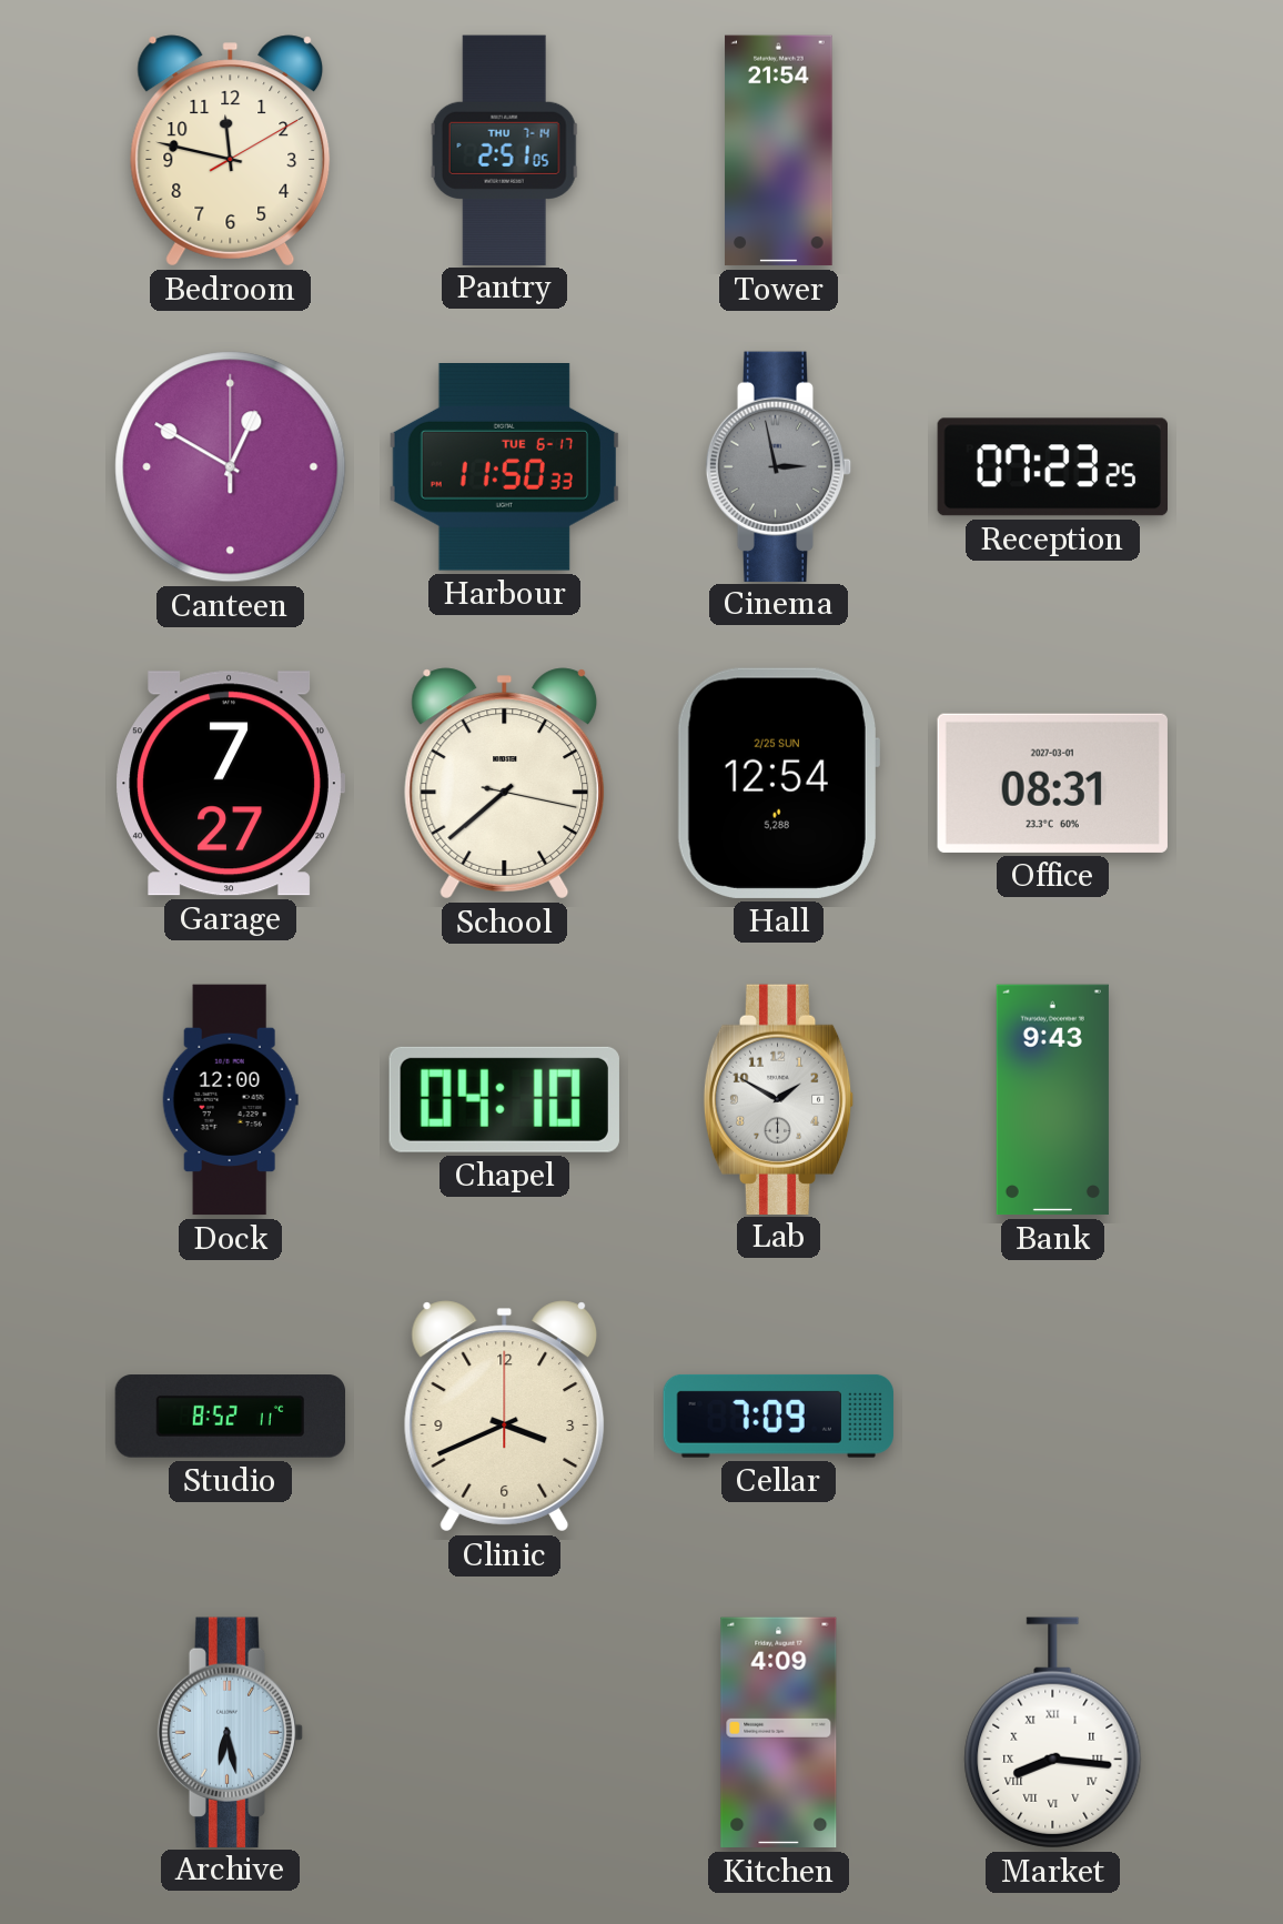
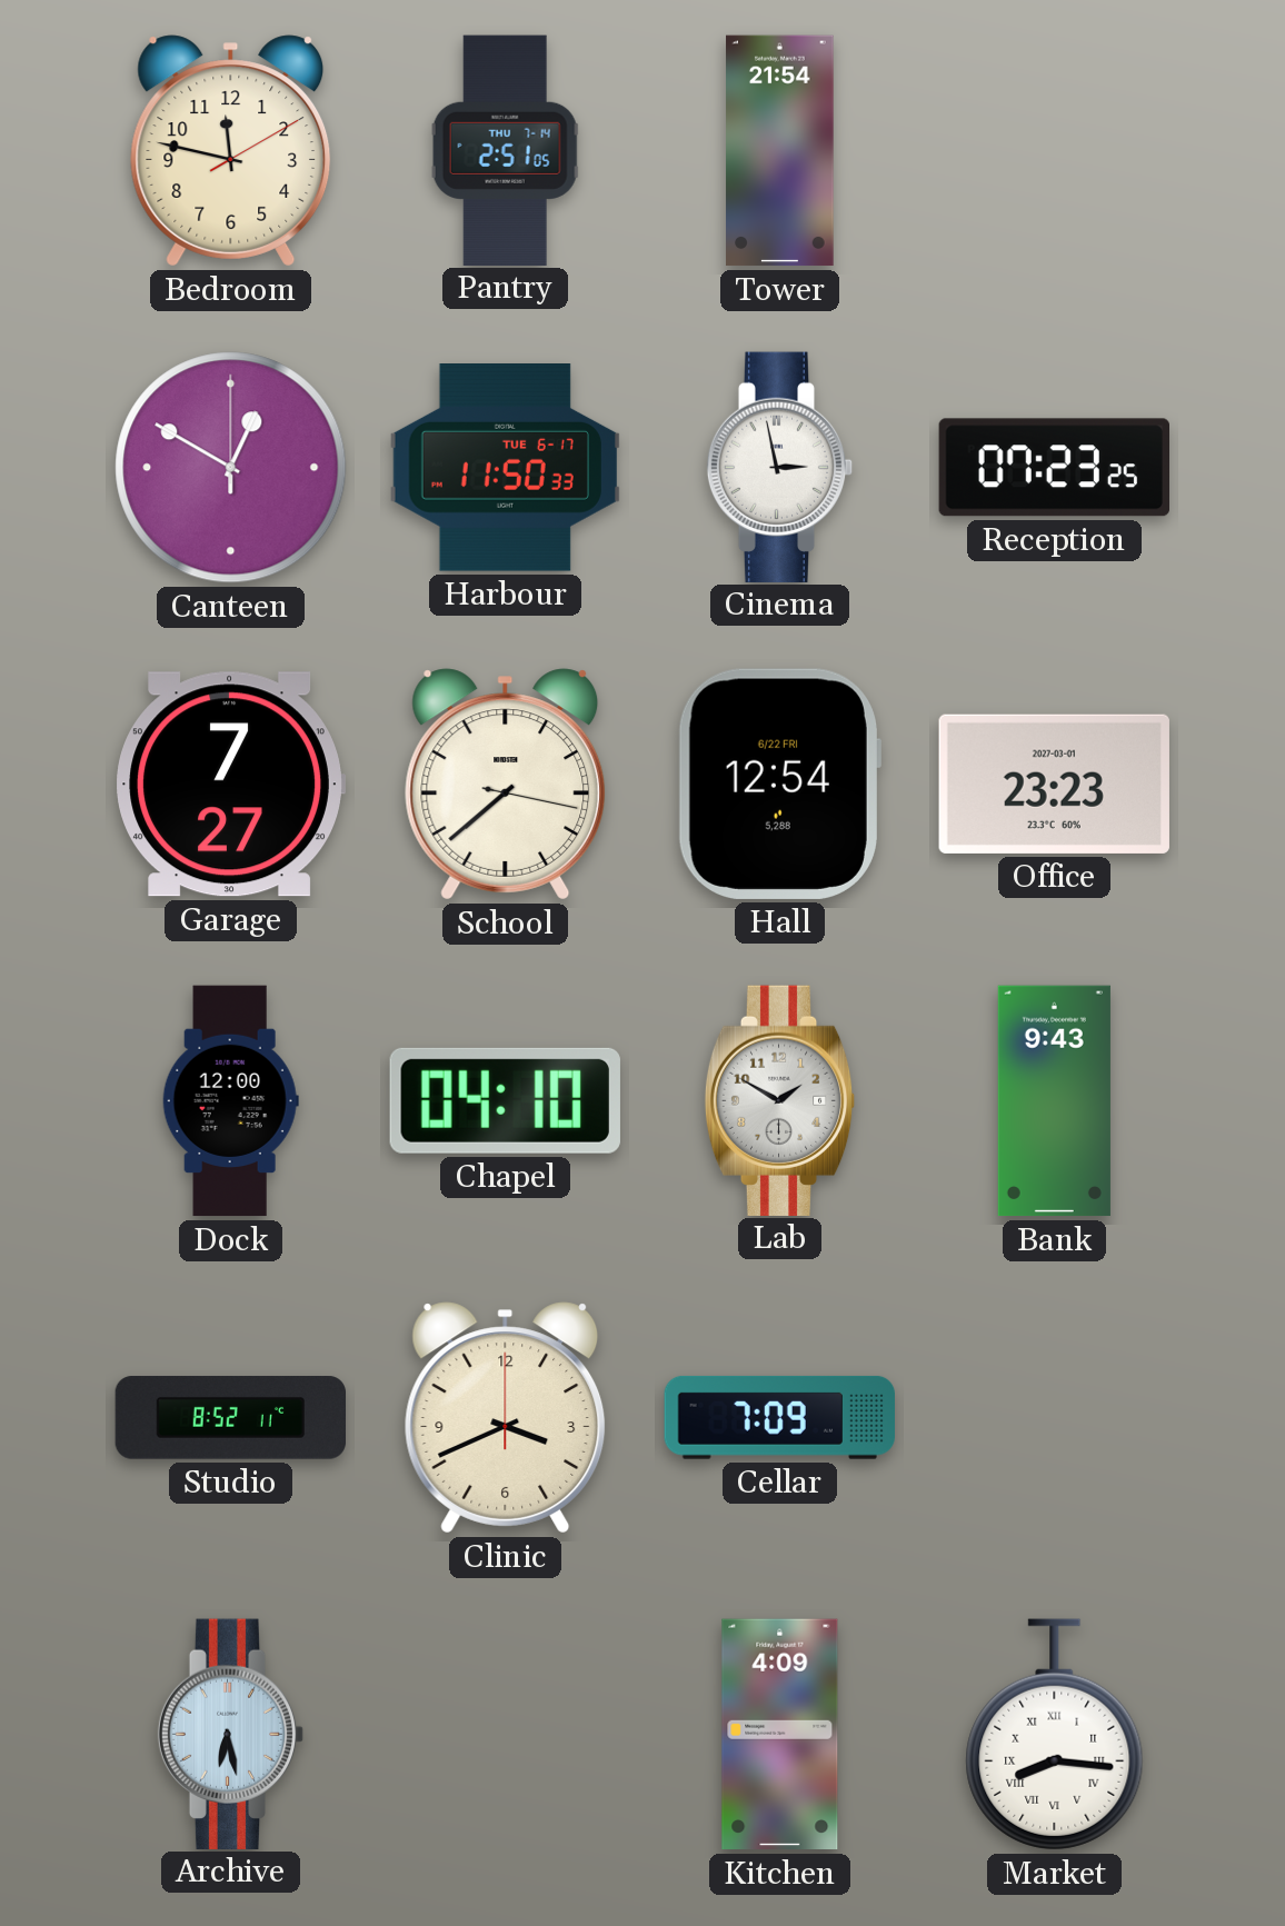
Cinema dial: grey -> white (780, 467)
Hall date: 2/25 SUN -> 6/22 FRI (779, 784)
Office: 08:31 -> 23:23 (1054, 784)
